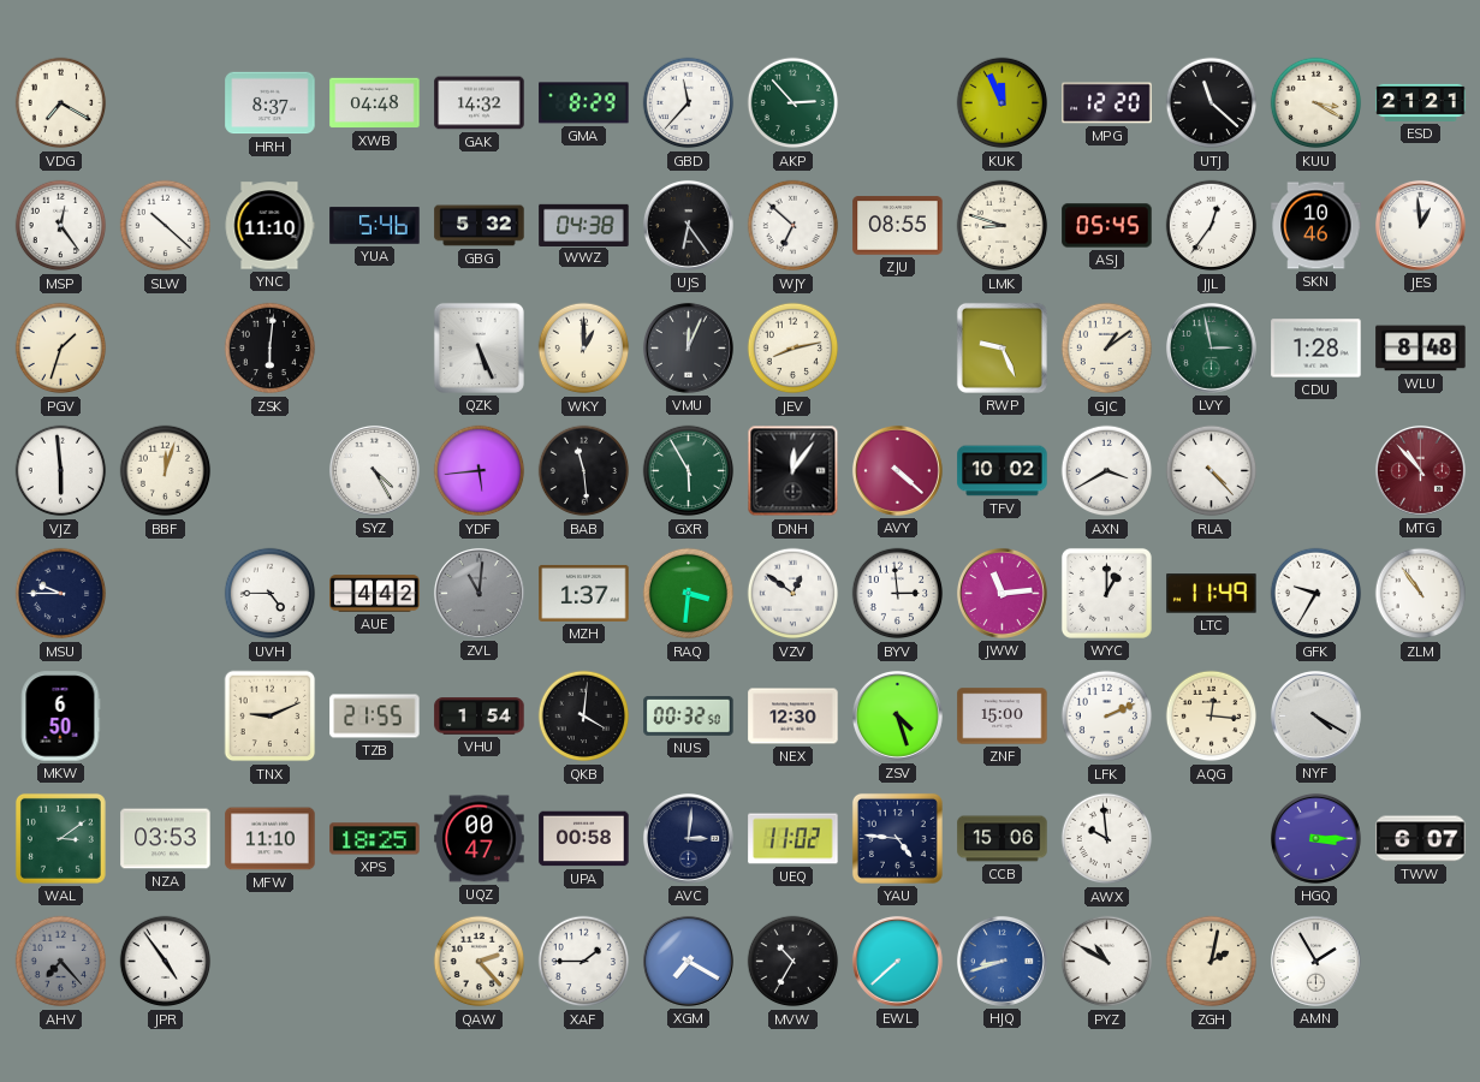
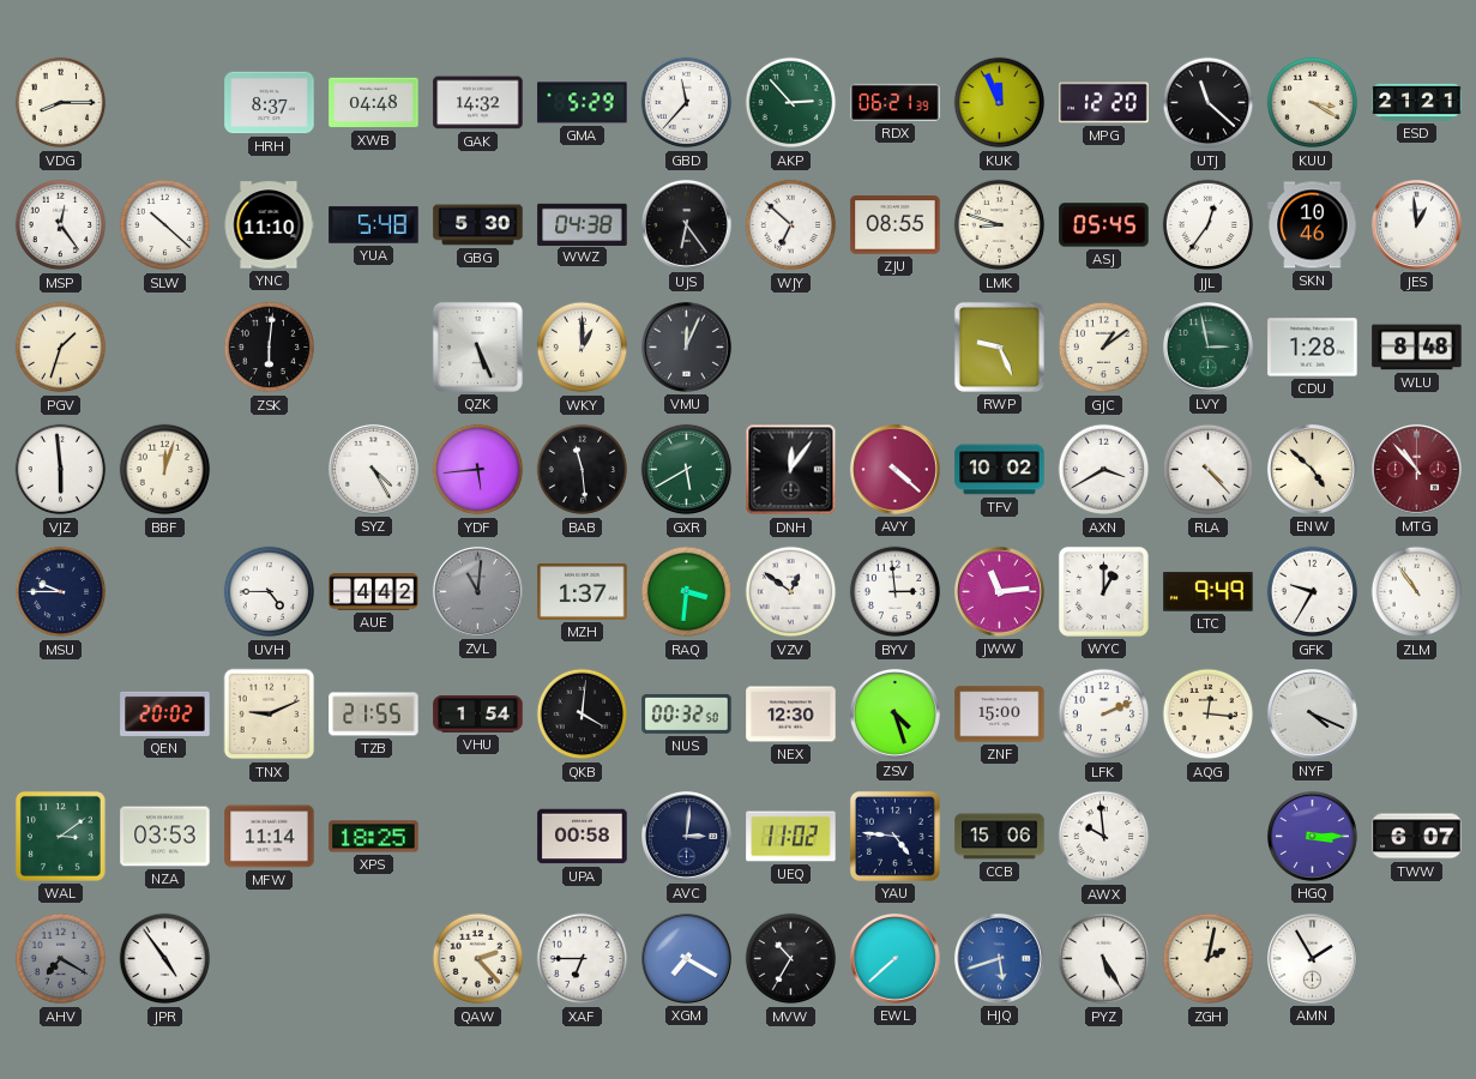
VDG: 7:20 -> 8:15 (61, 103)
GMA: 8:29 -> 5:29 (583, 103)
RDX: none -> 06:21 (896, 102)
YUA: 5:46 -> 5:48 (374, 225)
GBG: 5:32 -> 5:30 (478, 225)
JEV: 8:13 -> none (794, 349)
GXR: 5:55 -> 5:40 (687, 470)
ENW: none -> 4:52 (1312, 469)
LTC: 11:49 -> 9:49 (1209, 592)
MKW: 6:50 -> none (60, 717)
QEN: none -> 20:02 (165, 713)
NYF: 4:20 -> 4:19 (1312, 713)
MFW: 11:10 -> 11:14 (270, 837)
UQZ: 00:47 -> none (480, 839)
AHV: 7:23 -> 7:20 (61, 959)
XAF: 1:45 -> 6:45 (583, 959)
HJQ: 8:42 -> 5:42 (999, 958)
PYZ: 10:50 -> 5:25 (1104, 959)
